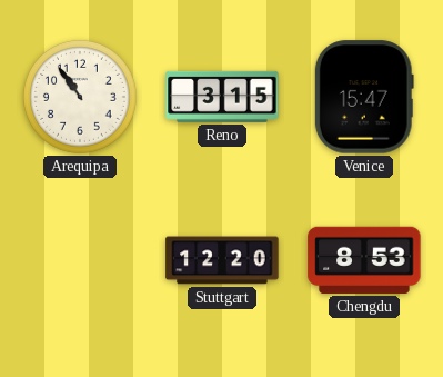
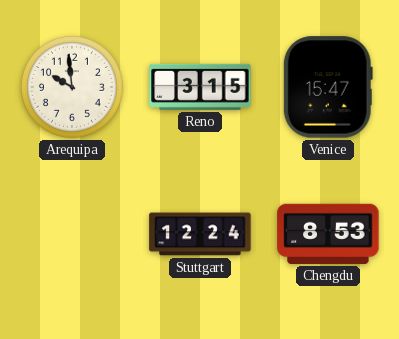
Arequipa: 10:54 -> 9:59 (72, 87)
Stuttgart: 12:20 -> 12:24 (200, 234)
